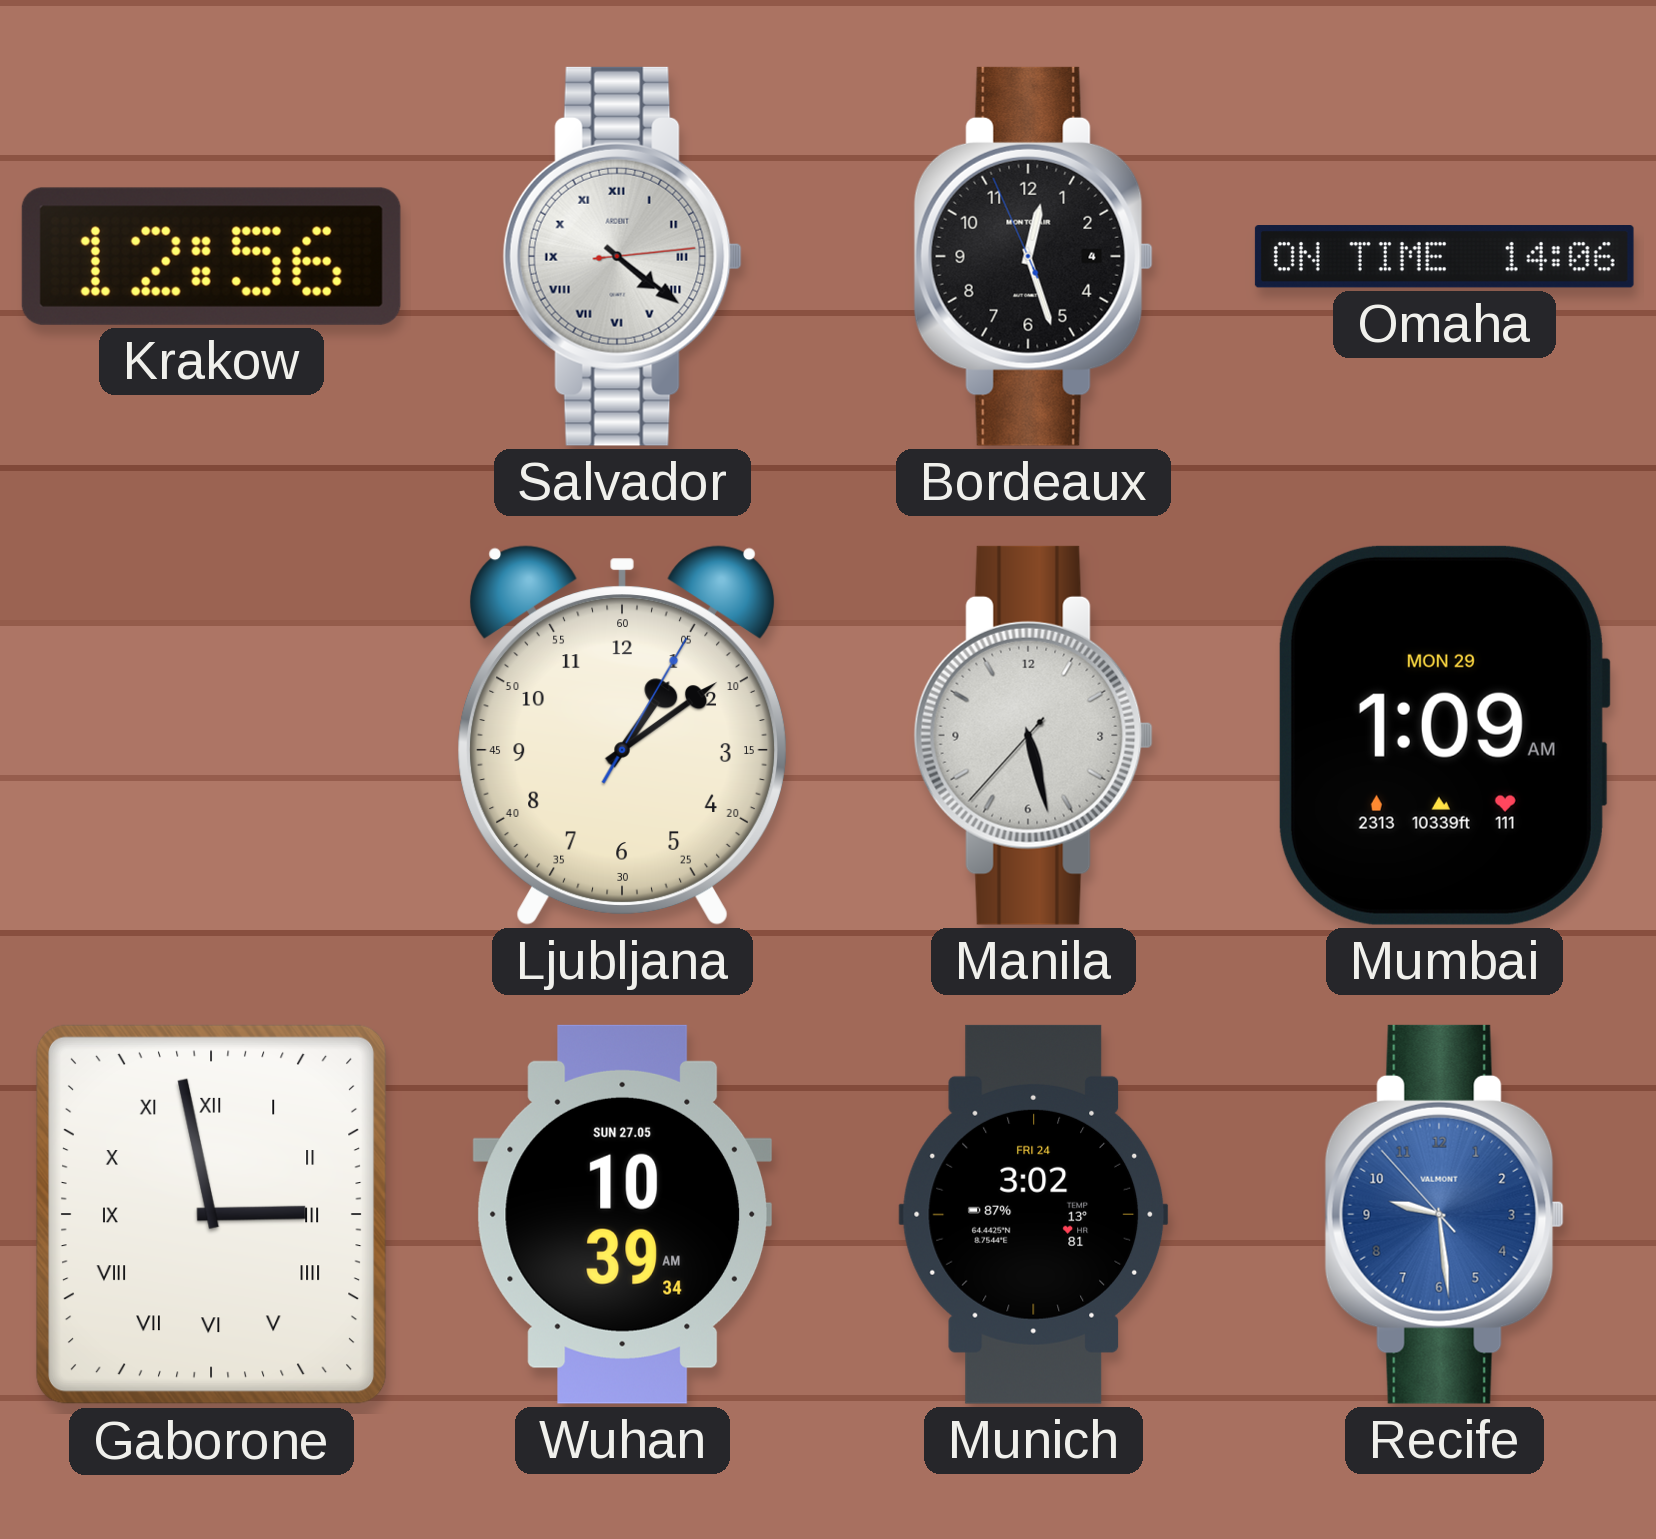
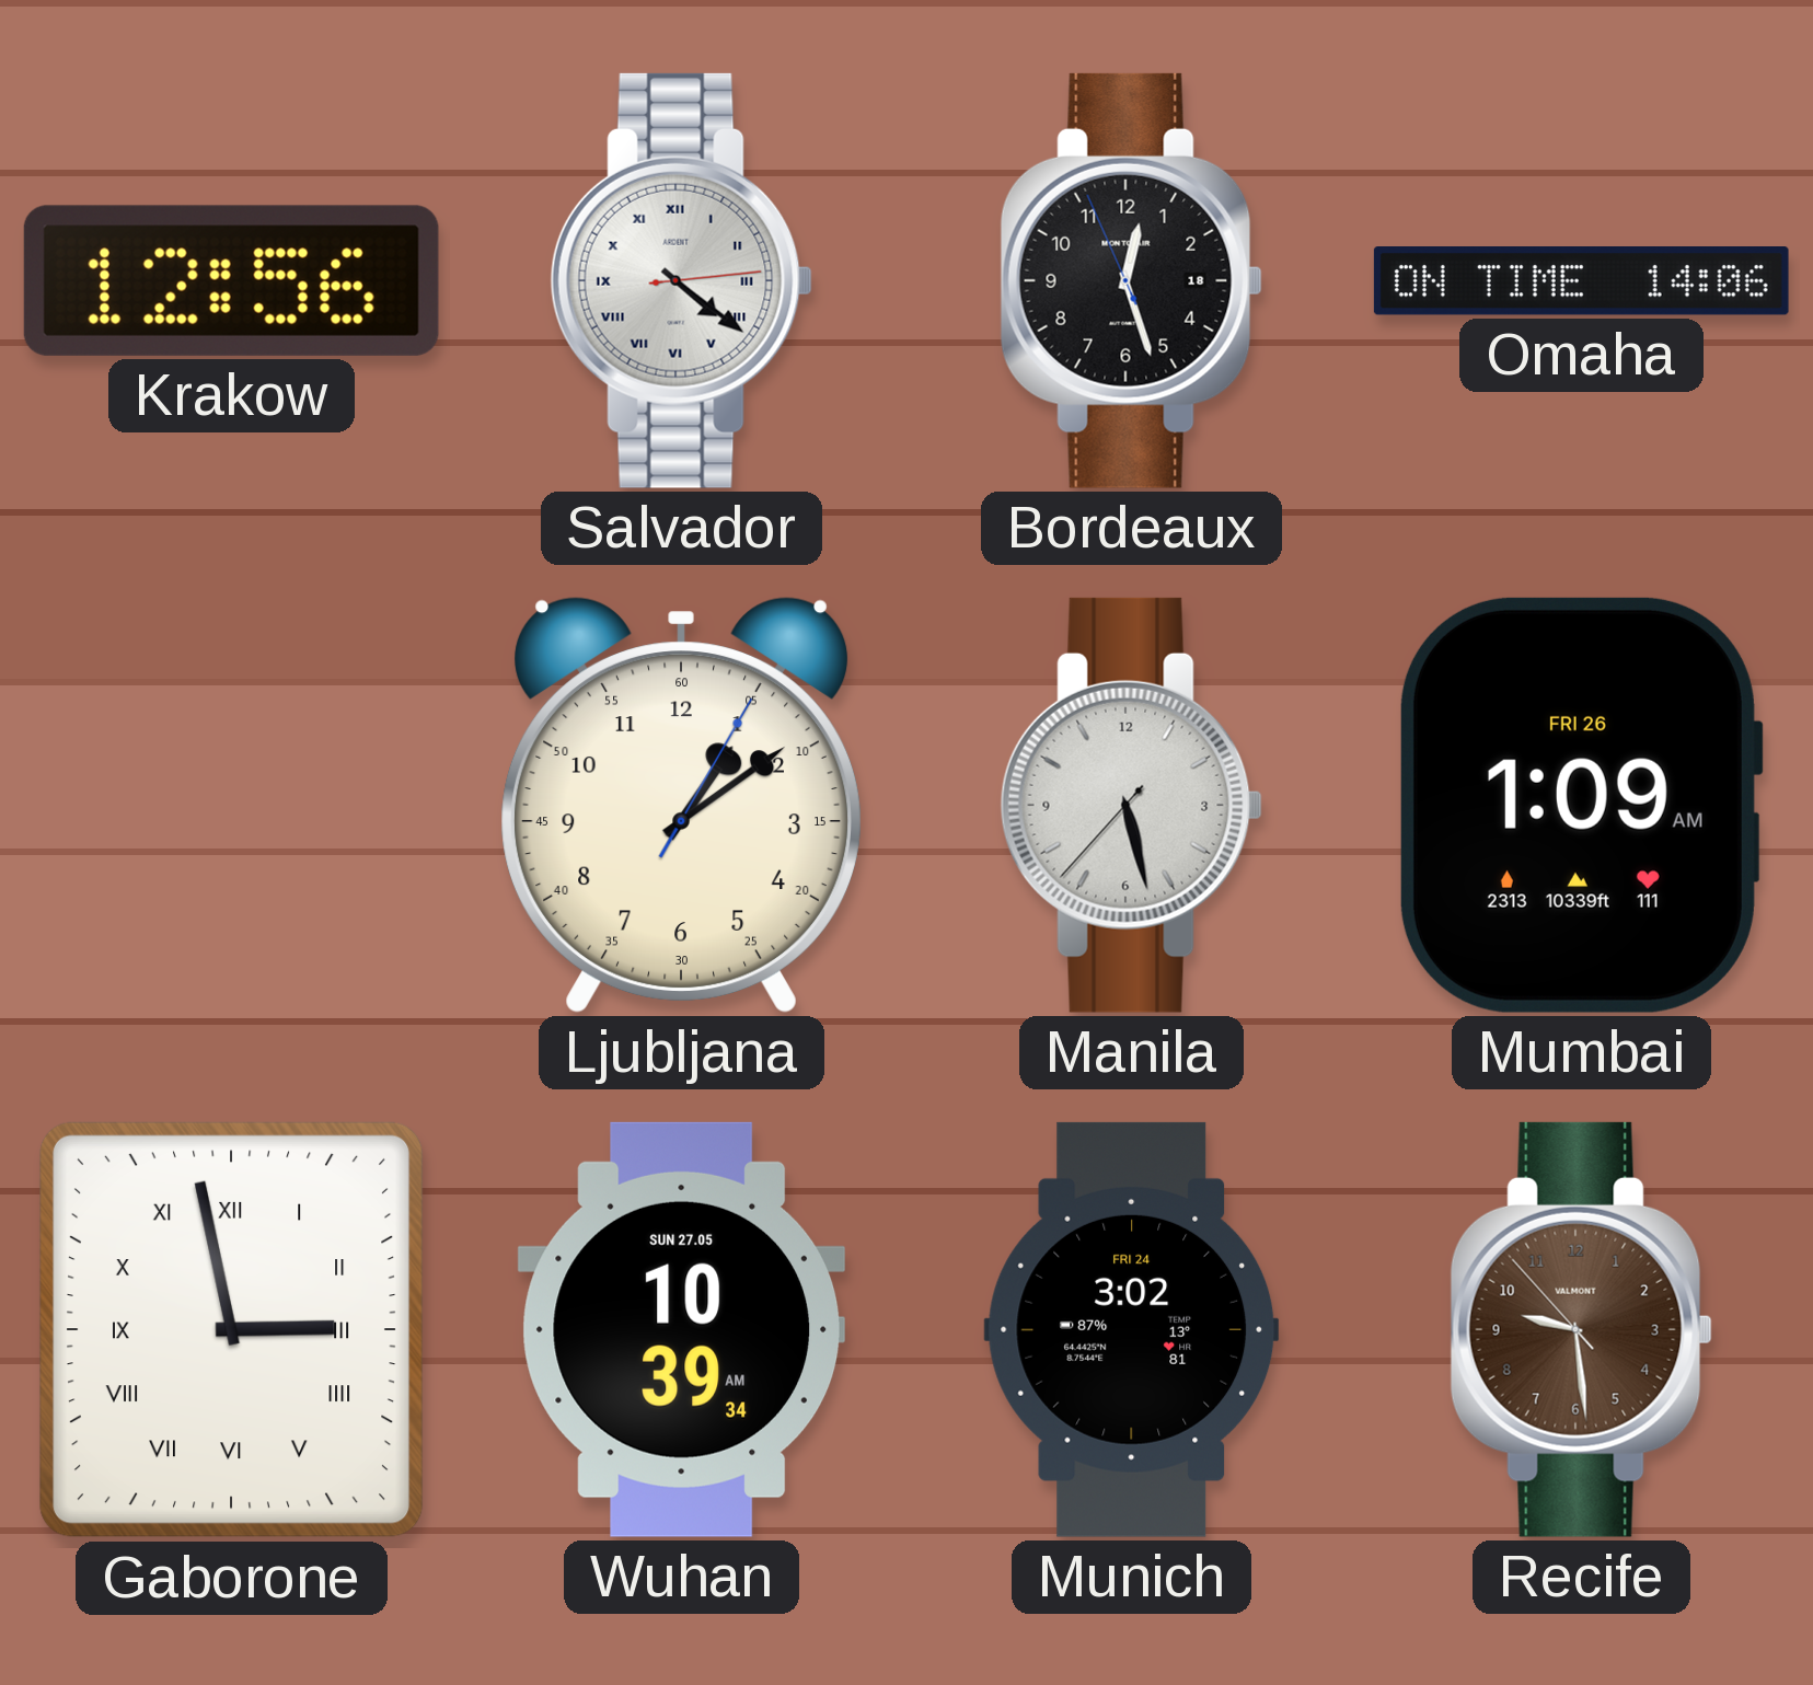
Bordeaux date: 4 -> 18 (1131, 280)
Mumbai date: MON 29 -> FRI 26 (1581, 805)
Recife dial: blue -> brown (1581, 1329)
